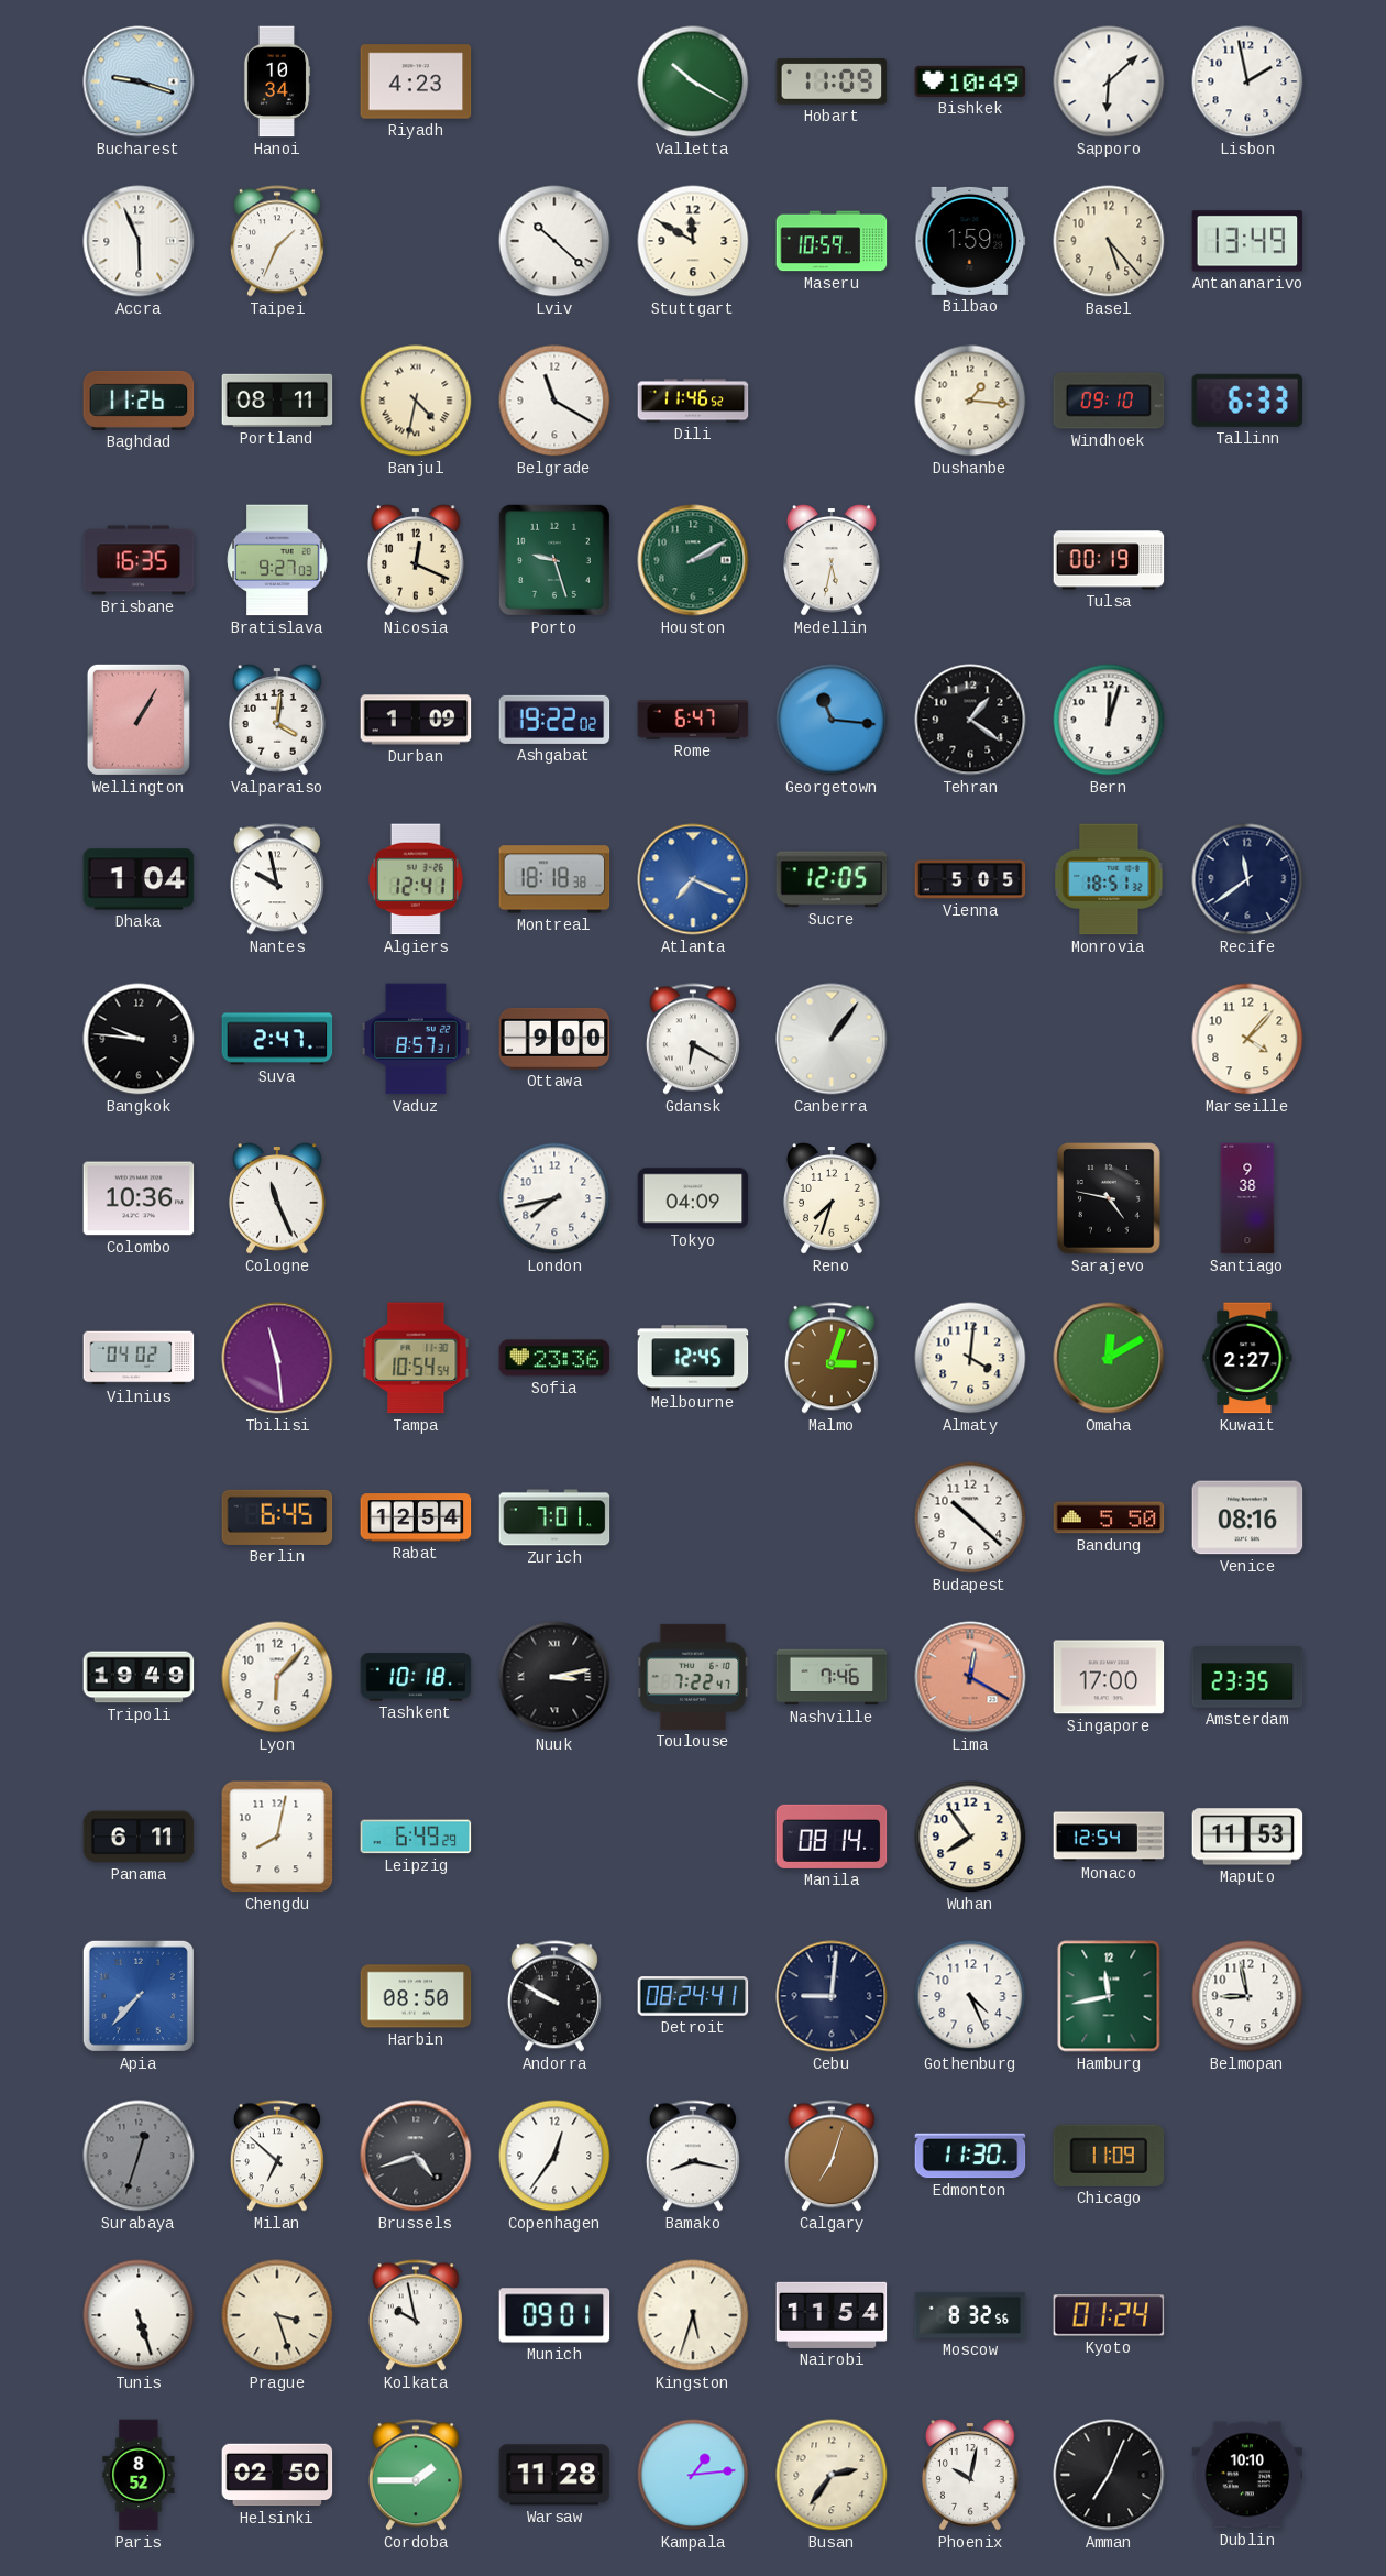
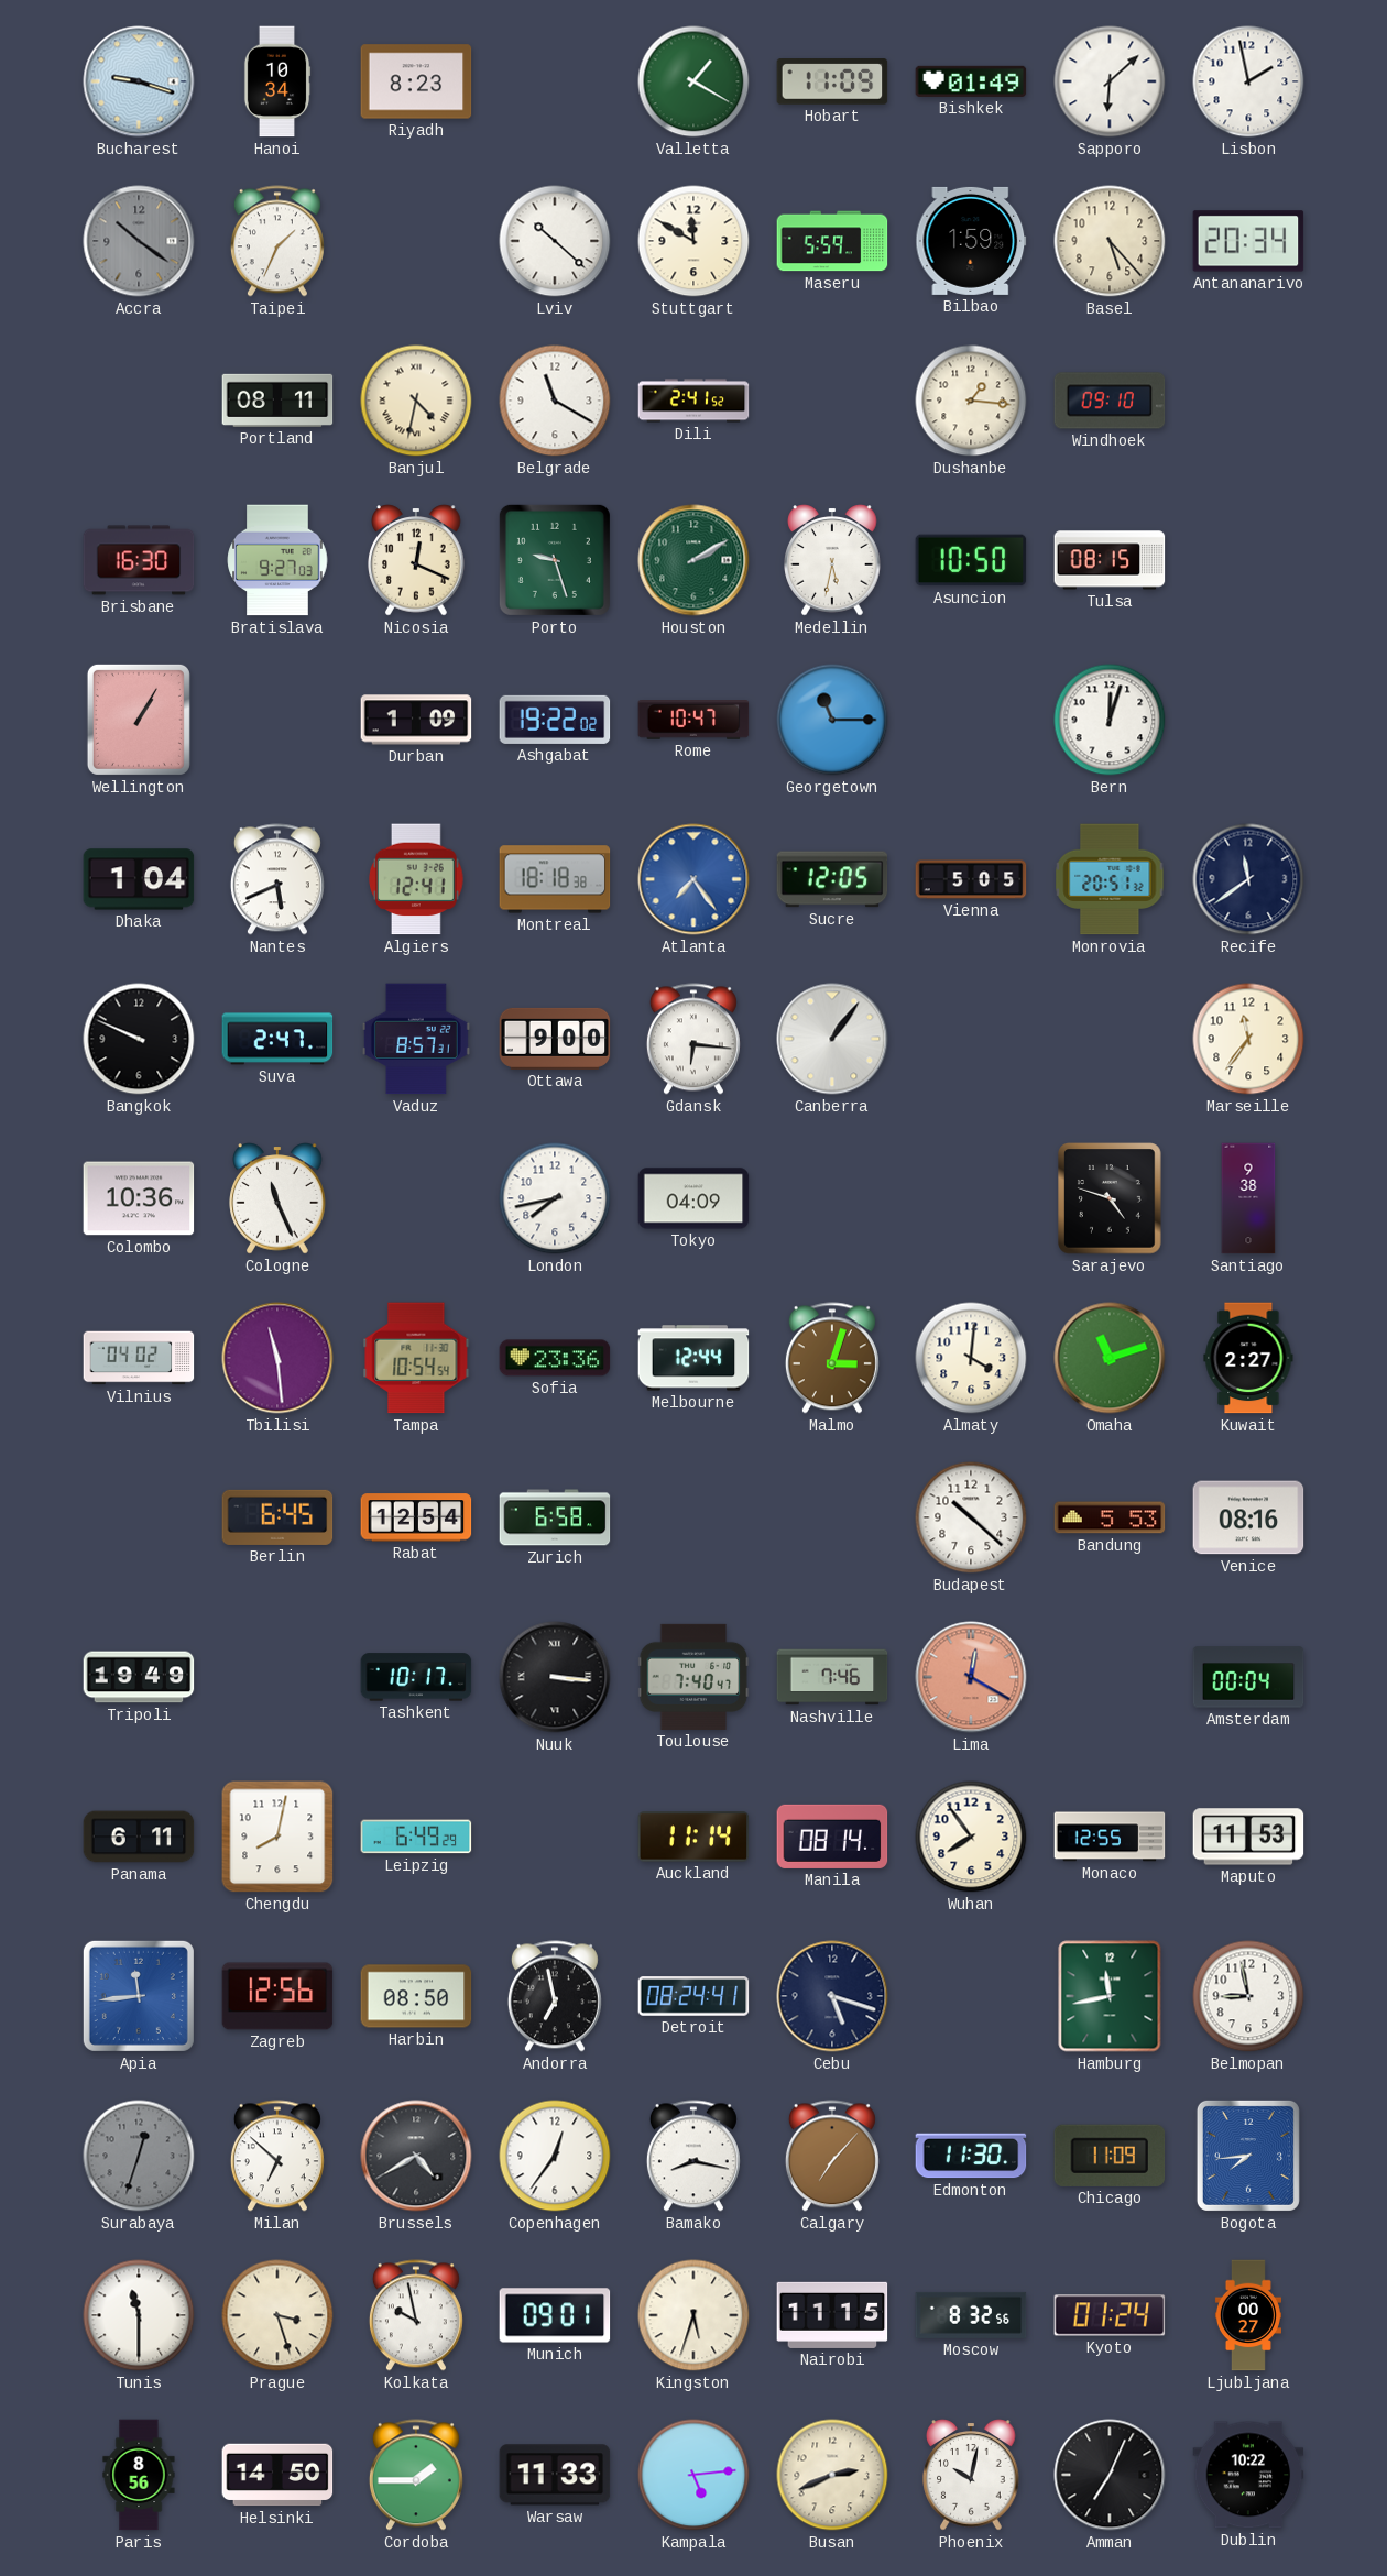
Riyadh: 4:23 -> 8:23 (416, 81)
Valletta: 10:20 -> 1:20 (693, 81)
Bishkek: 10:49 -> 01:49 (971, 81)
Accra: 5:56 -> 10:21 (139, 241)
Accra dial: white -> grey (139, 241)
Maseru: 10:59 -> 5:59 (832, 241)
Antananarivo: 13:49 -> 20:34 (1248, 241)
Baghdad: 11:26 -> none (139, 401)
Dili: 11:46 -> 2:41 (693, 401)
Tallinn: 6:33 -> none (1247, 401)
Brisbane: 16:35 -> 16:30 (139, 560)
Asuncion: none -> 10:50 (971, 560)
Tulsa: 00:19 -> 08:15 (1110, 560)
Valparaiso: 4:01 -> none (277, 720)
Rome: 6:47 -> 10:47 (693, 721)
Georgetown: 11:16 -> 11:15 (832, 720)
Tehran: 1:21 -> none (970, 720)
Nantes: 9:58 -> 5:41 (277, 879)
Atlanta: 7:19 -> 7:24 (693, 879)
Monrovia: 18:51 -> 20:51 (1110, 879)
Bangkok: 9:46 -> 9:49 (139, 1039)
Gdansk: 6:20 -> 6:16 (693, 1039)
Marseille: 4:07 -> 11:36 (1248, 1039)
Reno: 7:33 -> none (832, 1198)
Sarajevo: 4:47 -> 4:48 (1110, 1198)
Melbourne: 12:45 -> 12:44 (693, 1358)
Omaha: 12:10 -> 11:12 (1110, 1358)
Zurich: 7:01 -> 6:58 (555, 1517)
Bandung: 5:50 -> 5:53 (1110, 1517)
Lyon: 6:07 -> none (277, 1677)
Tashkent: 10:18 -> 10:17 (416, 1677)
Nuuk: 3:13 -> 3:16 (555, 1677)
Toulouse: 7:22 -> 7:40 (693, 1677)
Singapore: 17:00 -> none (1109, 1677)
Amsterdam: 23:35 -> 00:04 (1248, 1677)
Auckland: none -> 11:14 (693, 1837)
Monaco: 12:54 -> 12:55 (1110, 1837)
Apia: 7:37 -> 11:44 (139, 1996)
Zagreb: none -> 12:56 (277, 1996)
Andorra: 9:50 -> 6:58 (555, 1996)
Cebu: 9:01 -> 5:18 (832, 1996)
Gothenburg: 4:26 -> none (970, 1996)
Brussels: 4:42 -> 4:40 (416, 2156)
Calgary: 7:03 -> 7:07 (832, 2156)
Bogota: none -> 7:44 (1248, 2156)
Tunis: 5:27 -> 11:30 (139, 2315)
Nairobi: 11:54 -> 11:15 (832, 2315)
Ljubljana: none -> 00:27 (1248, 2315)
Paris: 8:52 -> 8:56 (139, 2475)
Helsinki: 02:50 -> 14:50 (277, 2475)
Warsaw: 11:28 -> 11:33 (555, 2475)
Kampala: 1:14 -> 5:14 (693, 2475)
Busan: 2:36 -> 2:41 (832, 2475)
Dublin: 10:10 -> 10:22 (1248, 2475)
